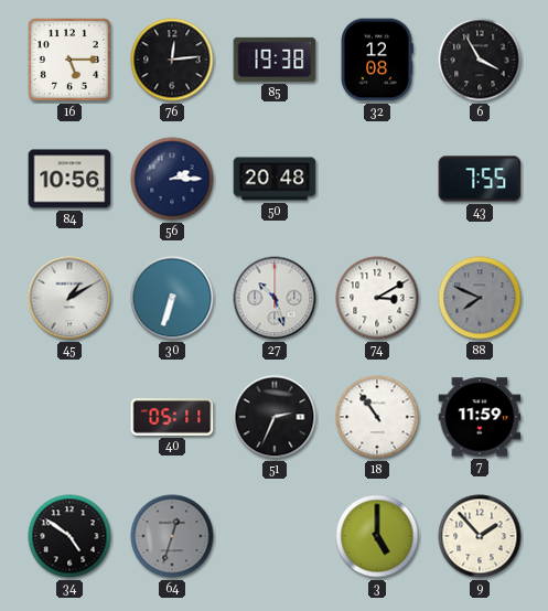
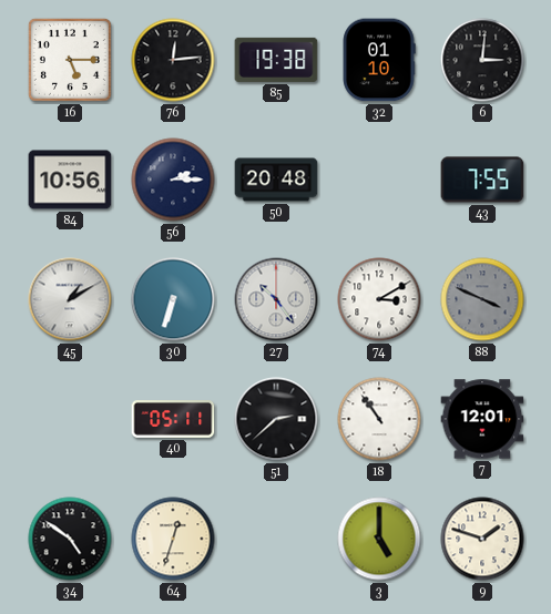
32: 12:08 -> 01:10 (379, 60)
6: 3:55 -> 3:01 (482, 60)
27: 10:27 -> 10:24 (276, 299)
88: 7:49 -> 3:49 (482, 299)
51: 2:34 -> 2:38 (276, 419)
7: 11:59 -> 12:01 (482, 419)
64 dial: grey -> cream (173, 539)
9: 1:53 -> 1:48 (482, 539)
